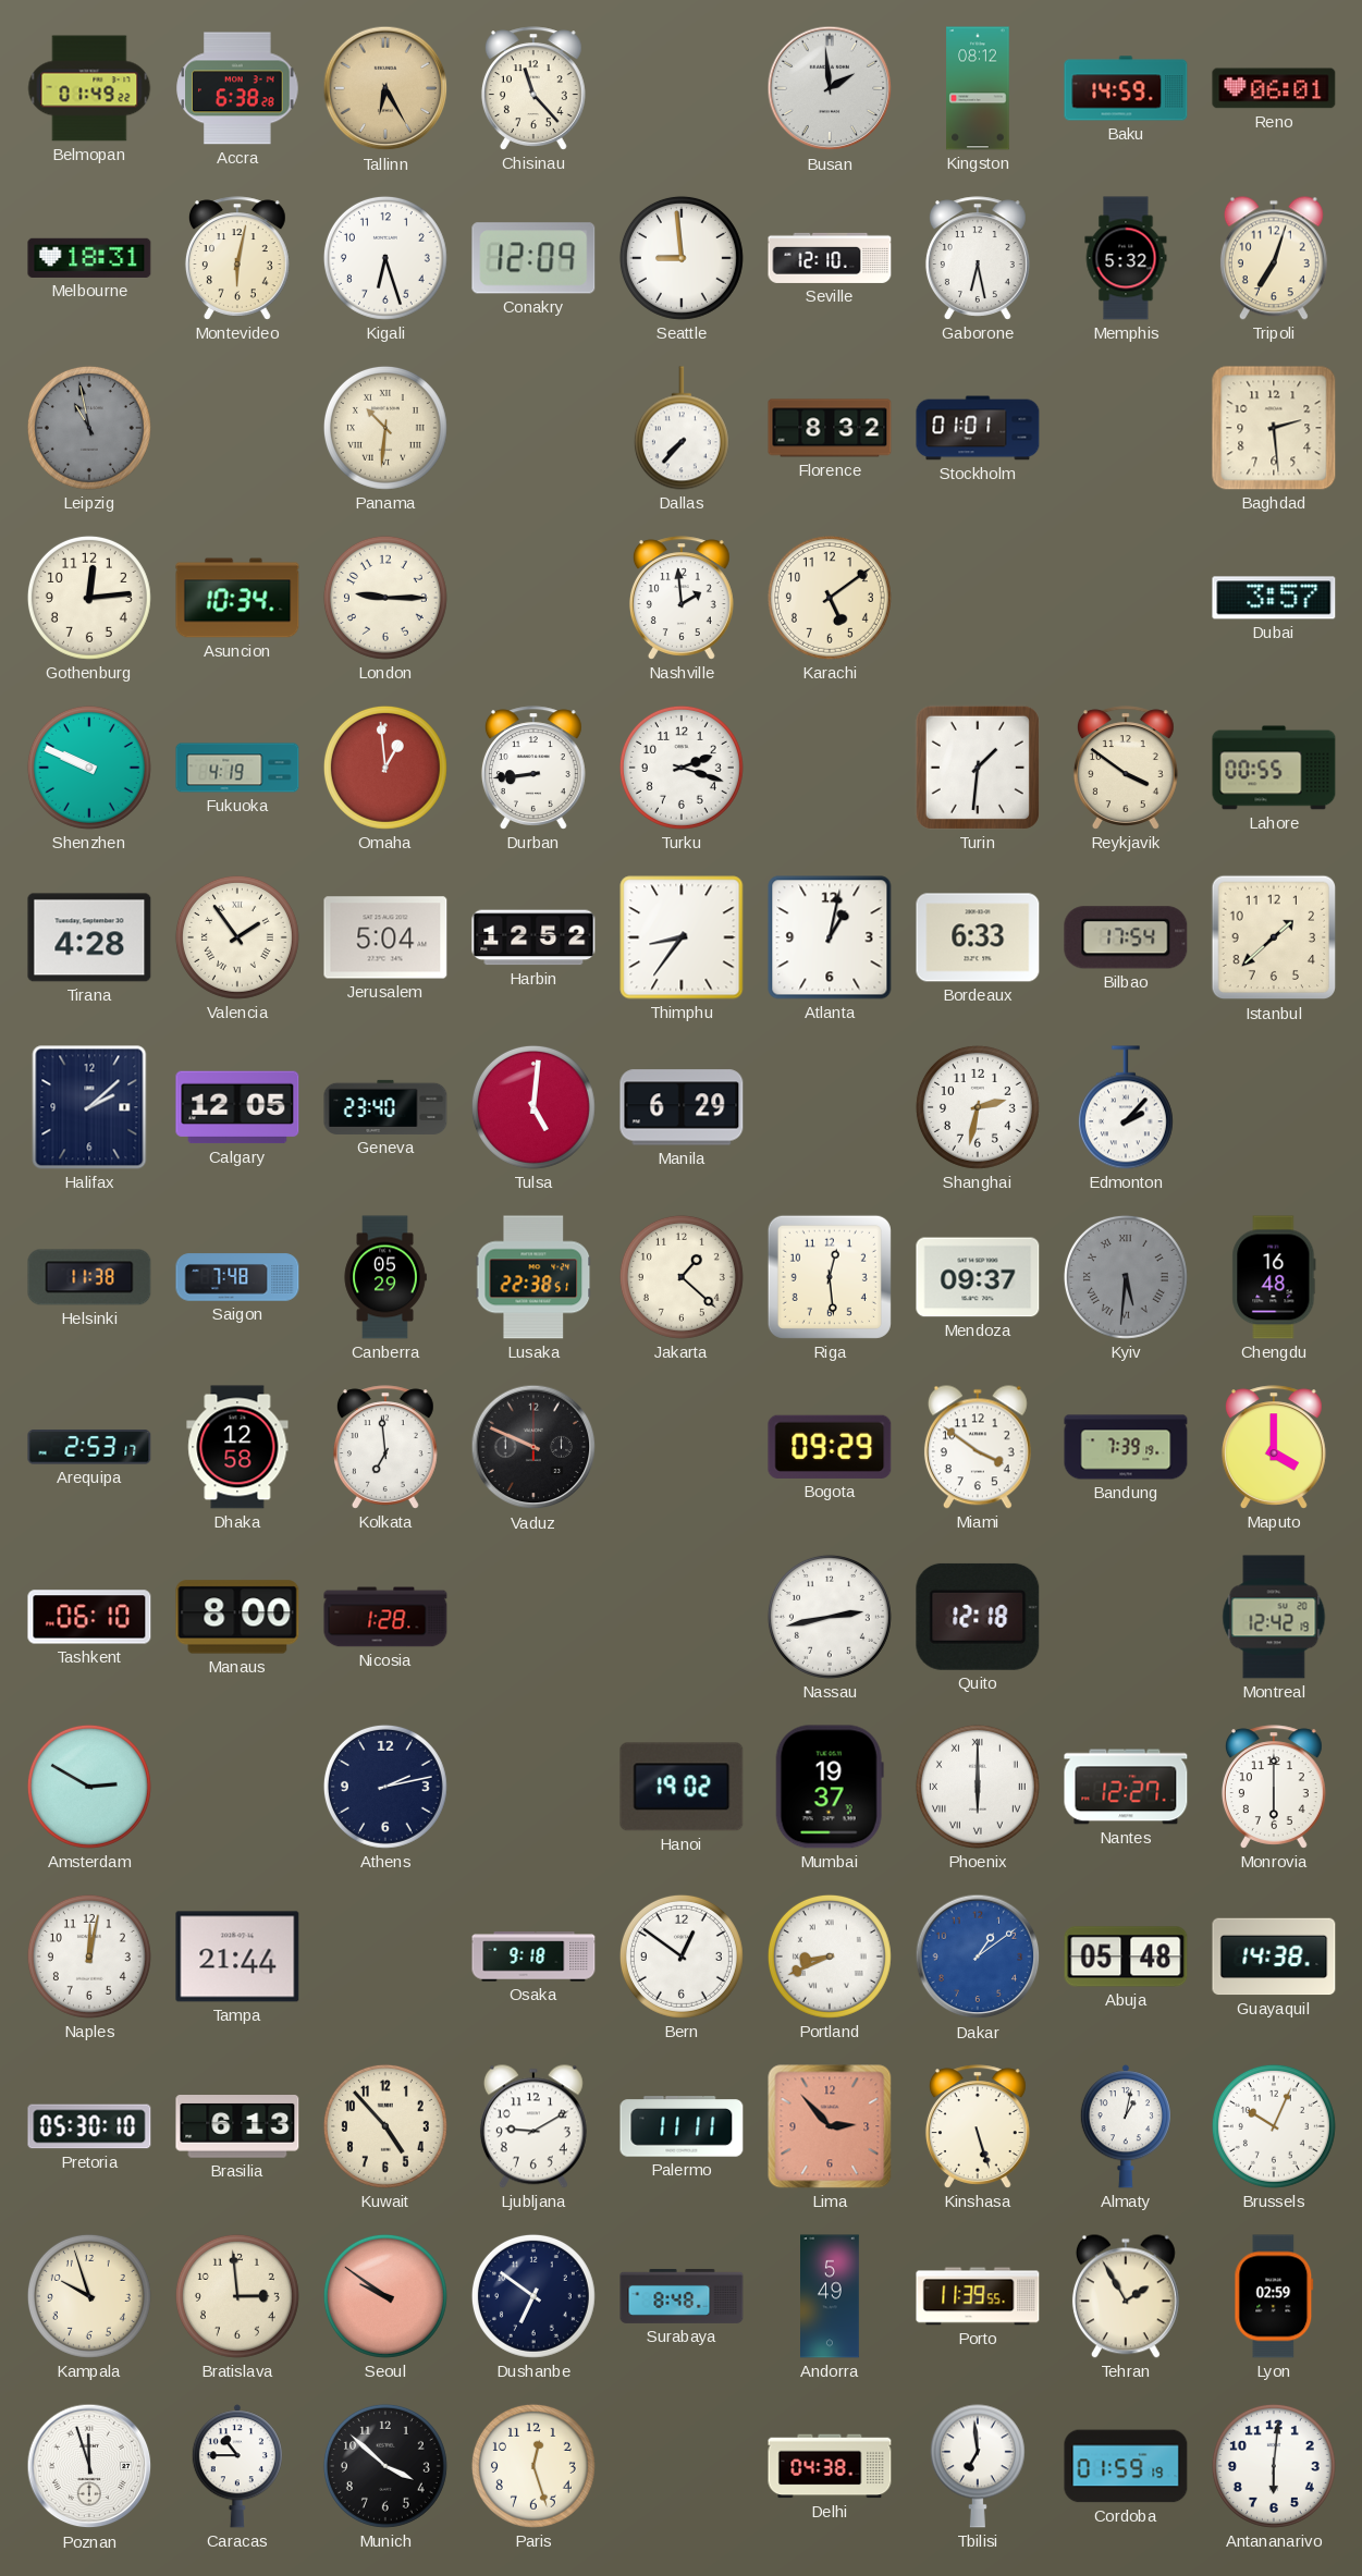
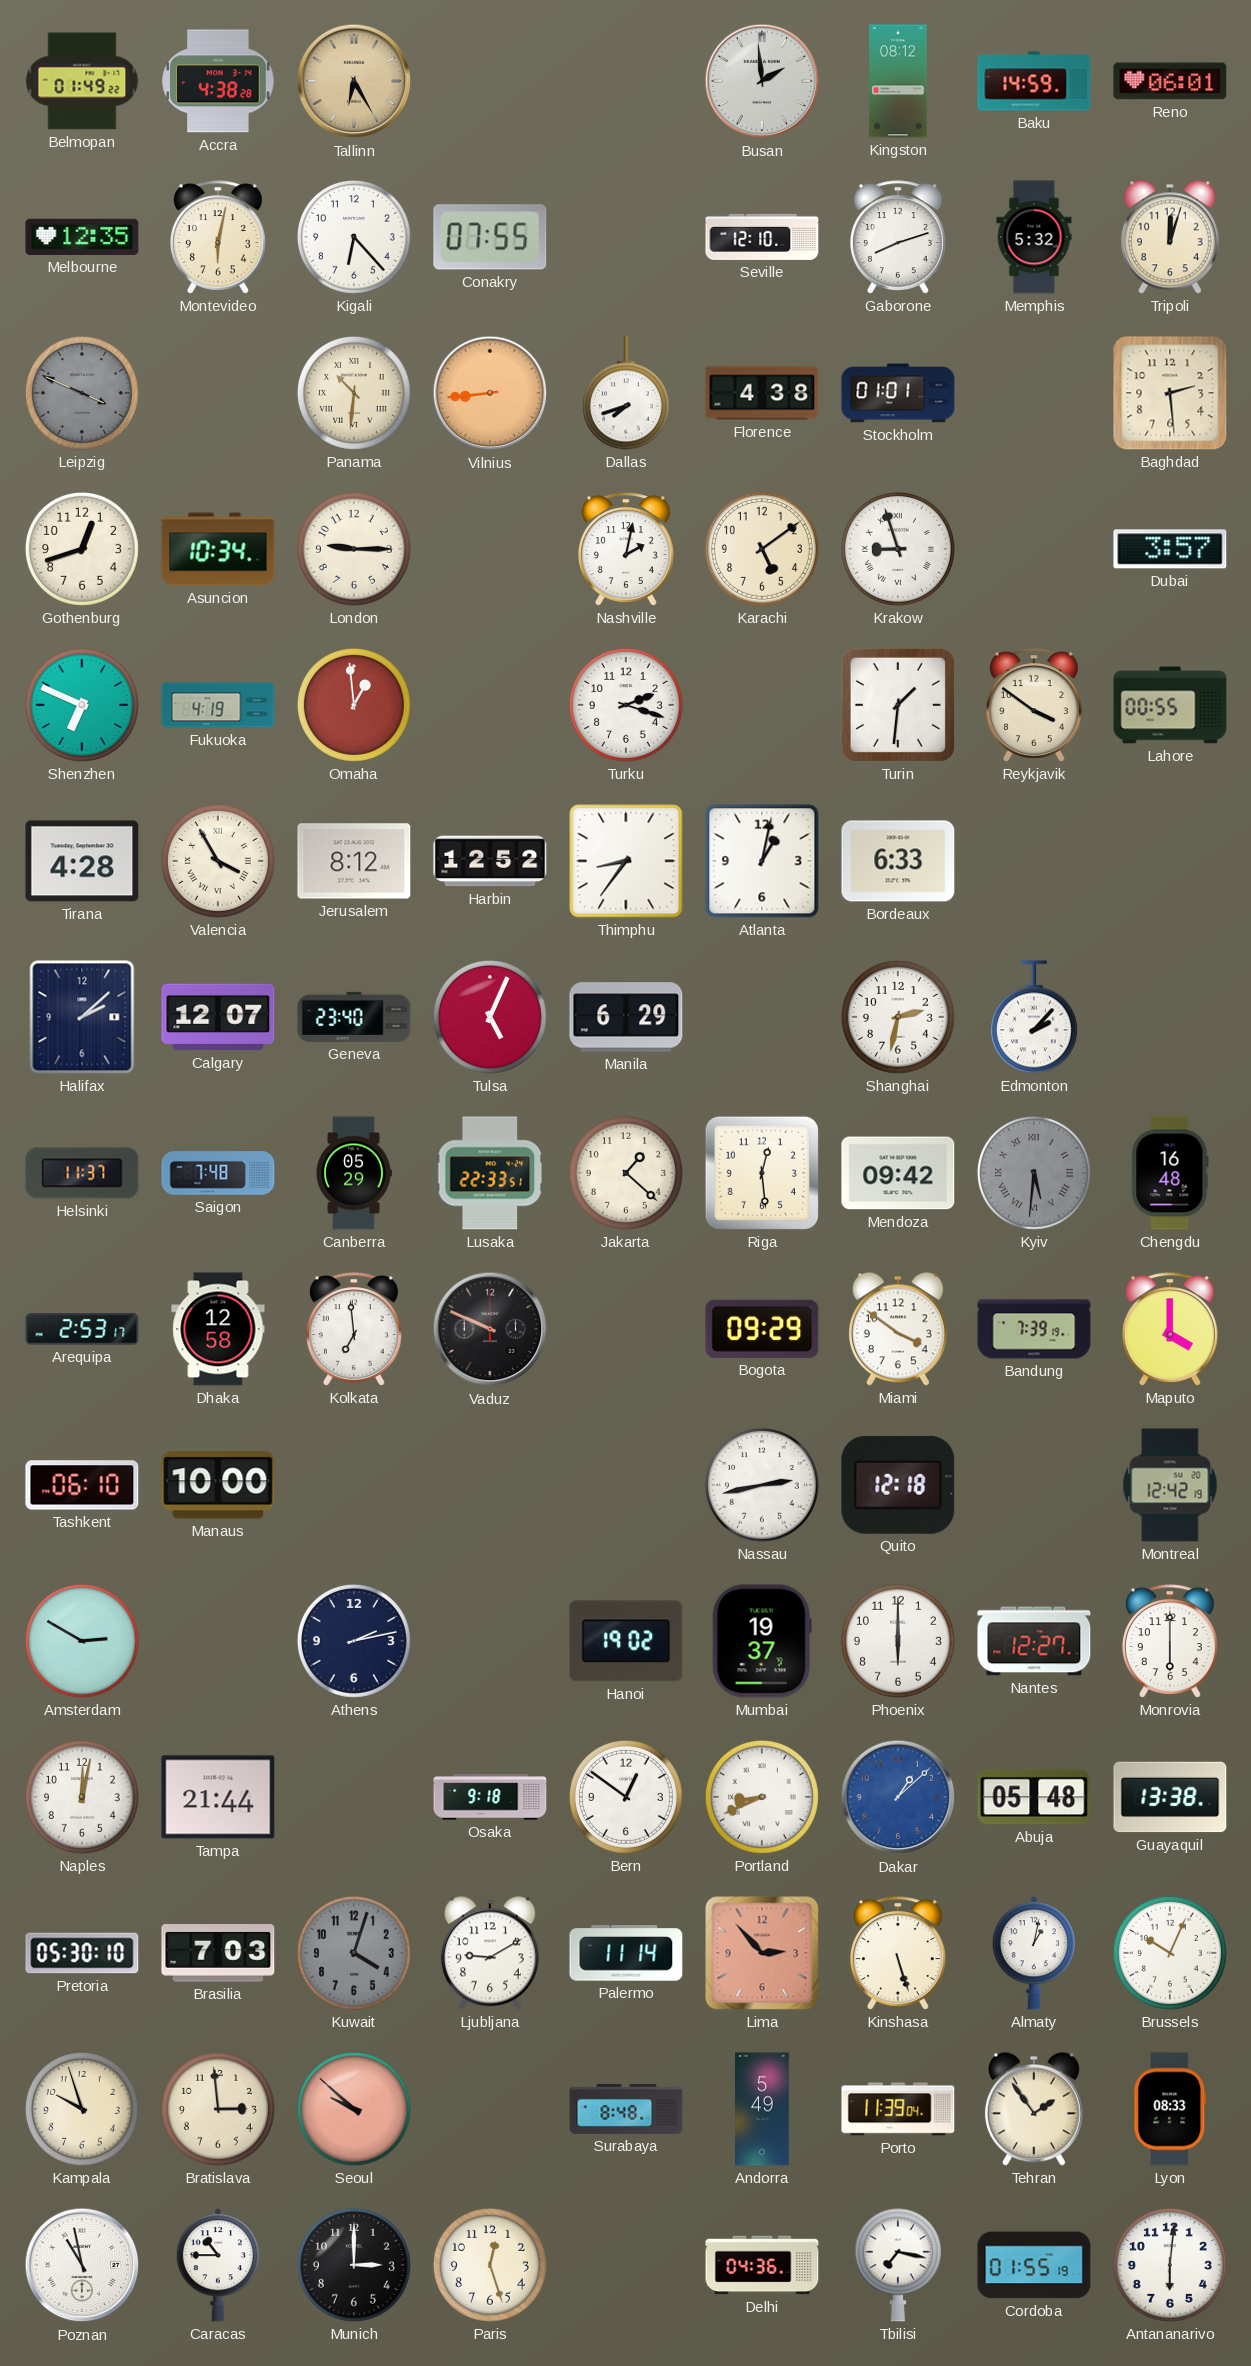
Accra: 6:38 -> 4:38 (218, 81)
Chisinau: 11:23 -> none (533, 88)
Melbourne: 18:31 -> 12:35 (82, 237)
Kigali: 6:27 -> 6:23 (354, 237)
Conakry: 12:09 -> 07:55 (490, 237)
Seattle: 8:59 -> none (682, 258)
Gaborone: 6:28 -> 8:12 (898, 237)
Tripoli: 7:03 -> 12:03 (1170, 237)
Leipzig: 10:58 -> 3:49 (82, 393)
Vilnius: none -> 8:44 (490, 393)
Dallas: 7:37 -> 7:42 (626, 393)
Florence: 8:32 -> 4:38 (762, 393)
Gothenburg: 12:14 -> 12:42 (82, 549)
Nashville: 1:59 -> 2:02 (626, 549)
Krakow: none -> 8:57 (898, 549)
Shenzhen: 9:49 -> 6:49 (82, 705)
Durban: 8:44 -> none (533, 768)
Valencia: 1:54 -> 3:55 (218, 861)
Jerusalem: 5:04 -> 8:12 (354, 861)
Bilbao: 17:54 -> none (1126, 937)
Istanbul: 1:38 -> none (1274, 937)
Calgary: 12:05 -> 12:07 (218, 1017)
Tulsa: 5:01 -> 5:04 (490, 1017)
Helsinki: 11:38 -> 11:37 (82, 1173)
Lusaka: 22:38 -> 22:33 (490, 1173)
Mendoza: 09:37 -> 09:42 (898, 1173)
Manaus: 8:00 -> 10:00 (218, 1485)
Nicosia: 1:28 -> none (385, 1617)
Phoenix numerals: Roman -> Arabic (898, 1641)
Dakar: 1:09 -> 1:08 (898, 1797)
Guayaquil: 14:38 -> 13:38 (1170, 1797)
Brasilia: 6:13 -> 7:03 (218, 1953)
Kuwait: 4:53 -> 4:03 (354, 1953)
Kuwait dial: cream -> grey (354, 1953)
Palermo: 11:11 -> 11:14 (626, 1953)
Seoul: 9:51 -> 9:52 (354, 2109)
Dushanbe: 6:51 -> none (533, 2296)
Porto: 11:39:55 -> 11:39:04 (898, 2109)
Tehran: 1:55 -> 1:54 (1034, 2109)
Lyon: 02:59 -> 08:33 (1170, 2109)
Poznan: 11:57 -> 10:58 (82, 2265)
Munich: 3:52 -> 3:00 (354, 2265)
Delhi: 04:38 -> 04:36 (762, 2265)
Tbilisi: 6:59 -> 7:17 (898, 2265)
Cordoba: 01:59 -> 01:55 (1034, 2265)
